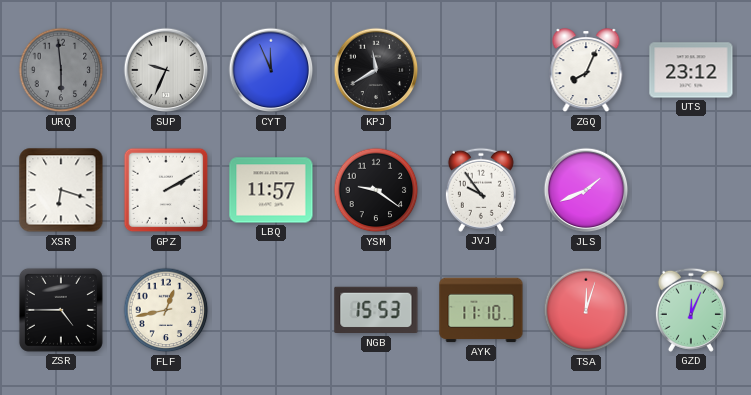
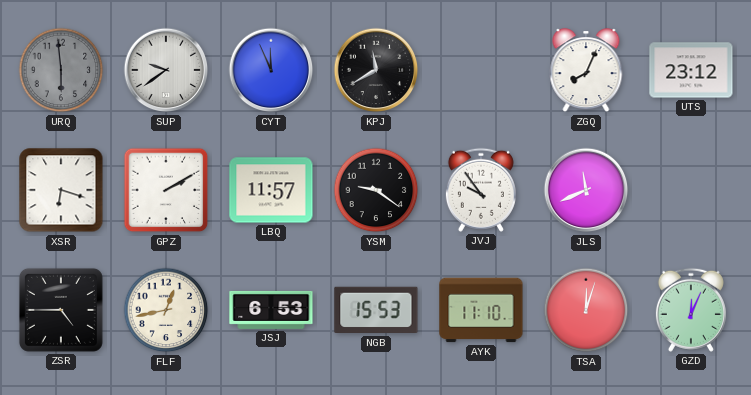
SUP: 9:34 -> 9:39 (166, 70)
JLS: 1:41 -> 11:41 (586, 190)
JSJ: none -> 6:53 (271, 310)
